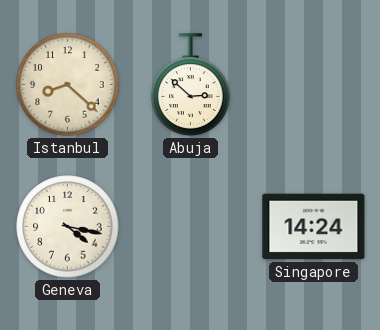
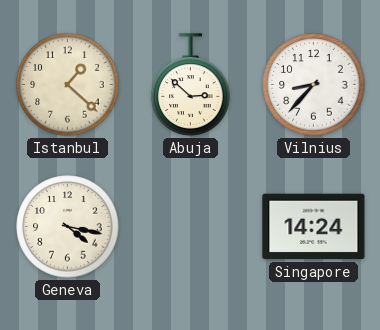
Istanbul: 8:22 -> 1:22 (68, 85)
Vilnius: none -> 8:37 (314, 85)
